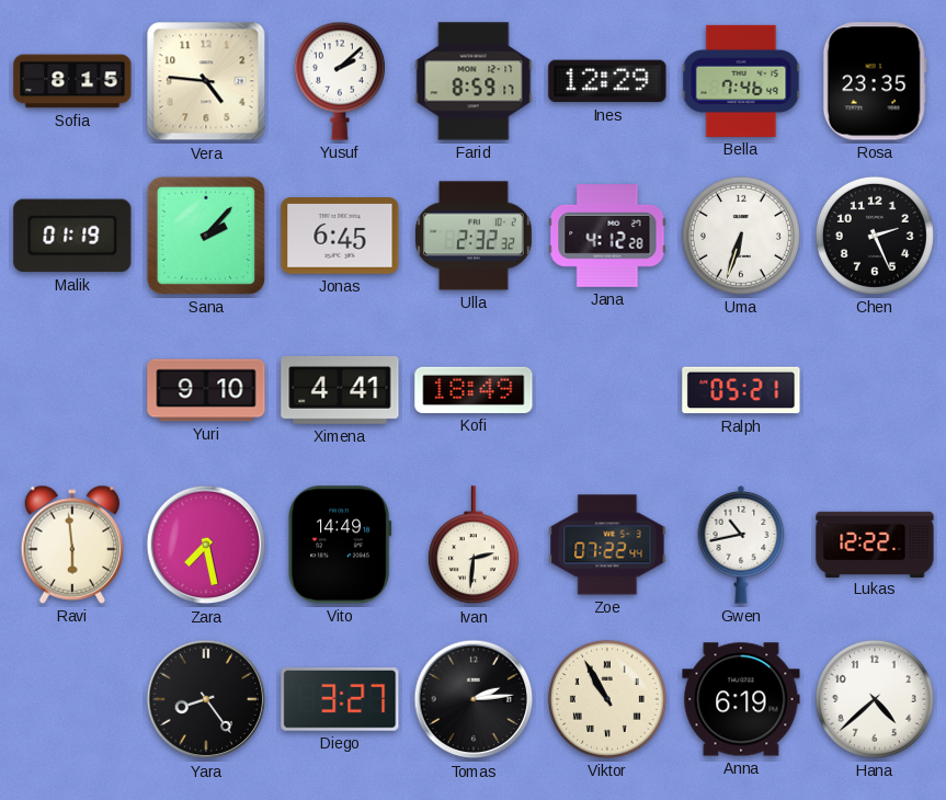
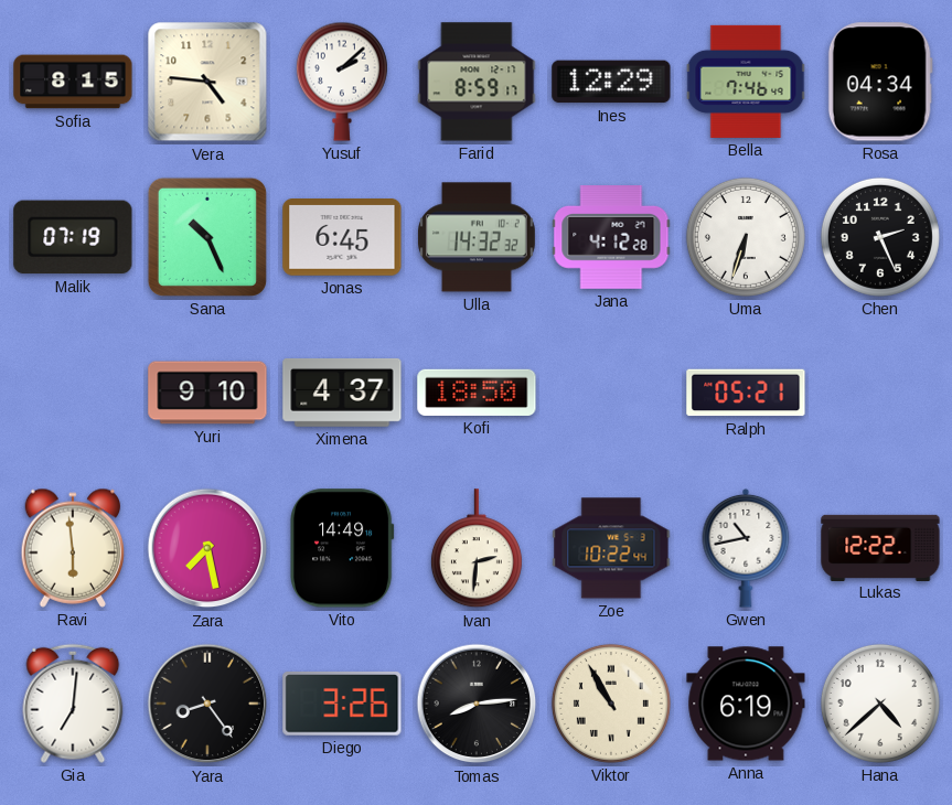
Rosa: 23:35 -> 04:34 (880, 82)
Malik: 01:19 -> 07:19 (73, 237)
Sana: 2:07 -> 10:26 (207, 237)
Ulla: 2:32 -> 14:32 (477, 237)
Ximena: 4:41 -> 4:37 (342, 393)
Kofi: 18:49 -> 18:50 (477, 393)
Zoe: 07:22 -> 10:22 (611, 548)
Gia: none -> 7:01 (73, 704)
Diego: 3:27 -> 3:26 (342, 705)
Tomas: 2:14 -> 8:14 (477, 704)
